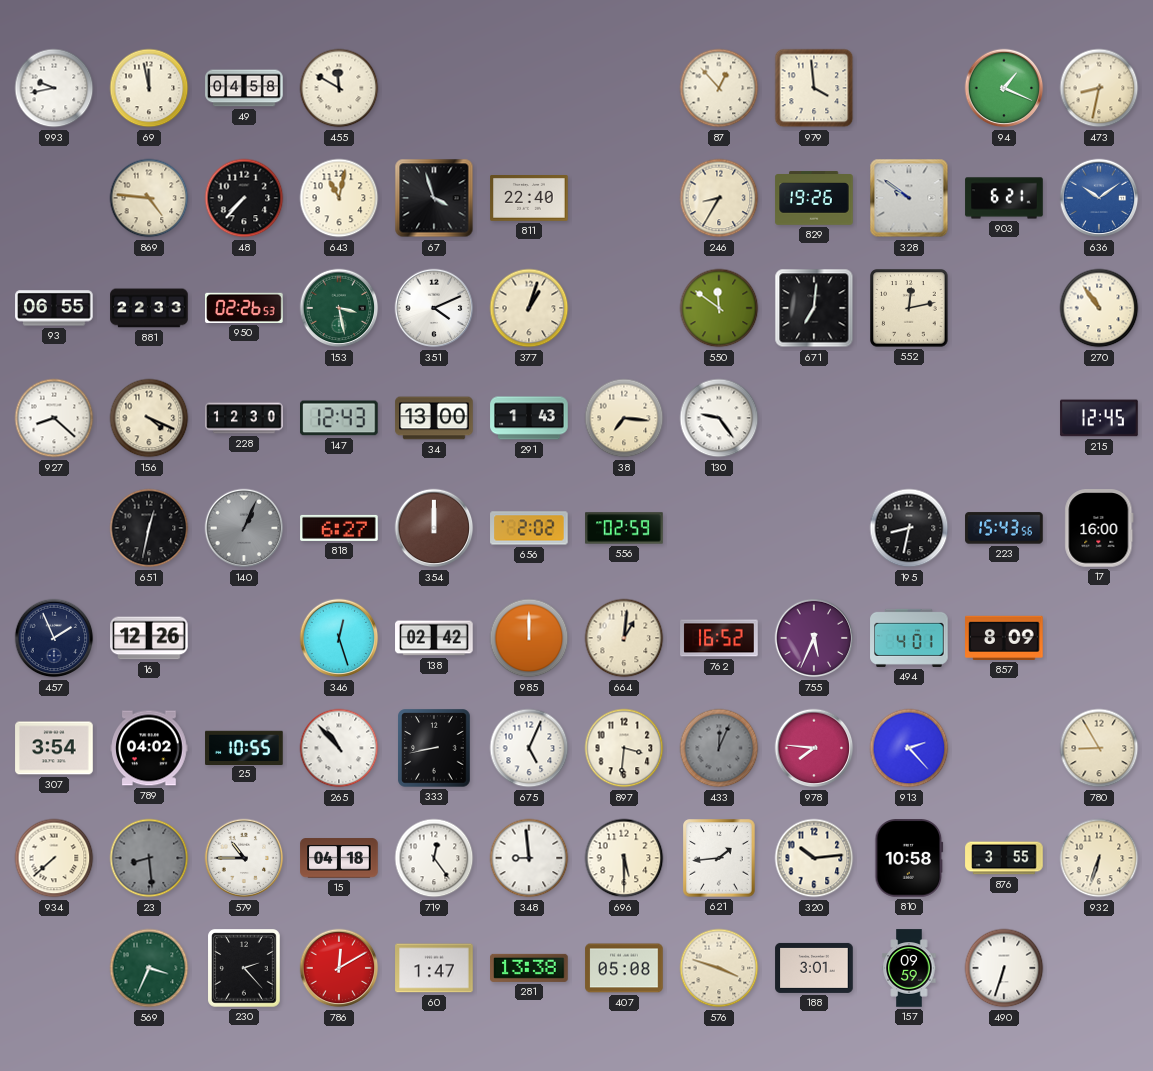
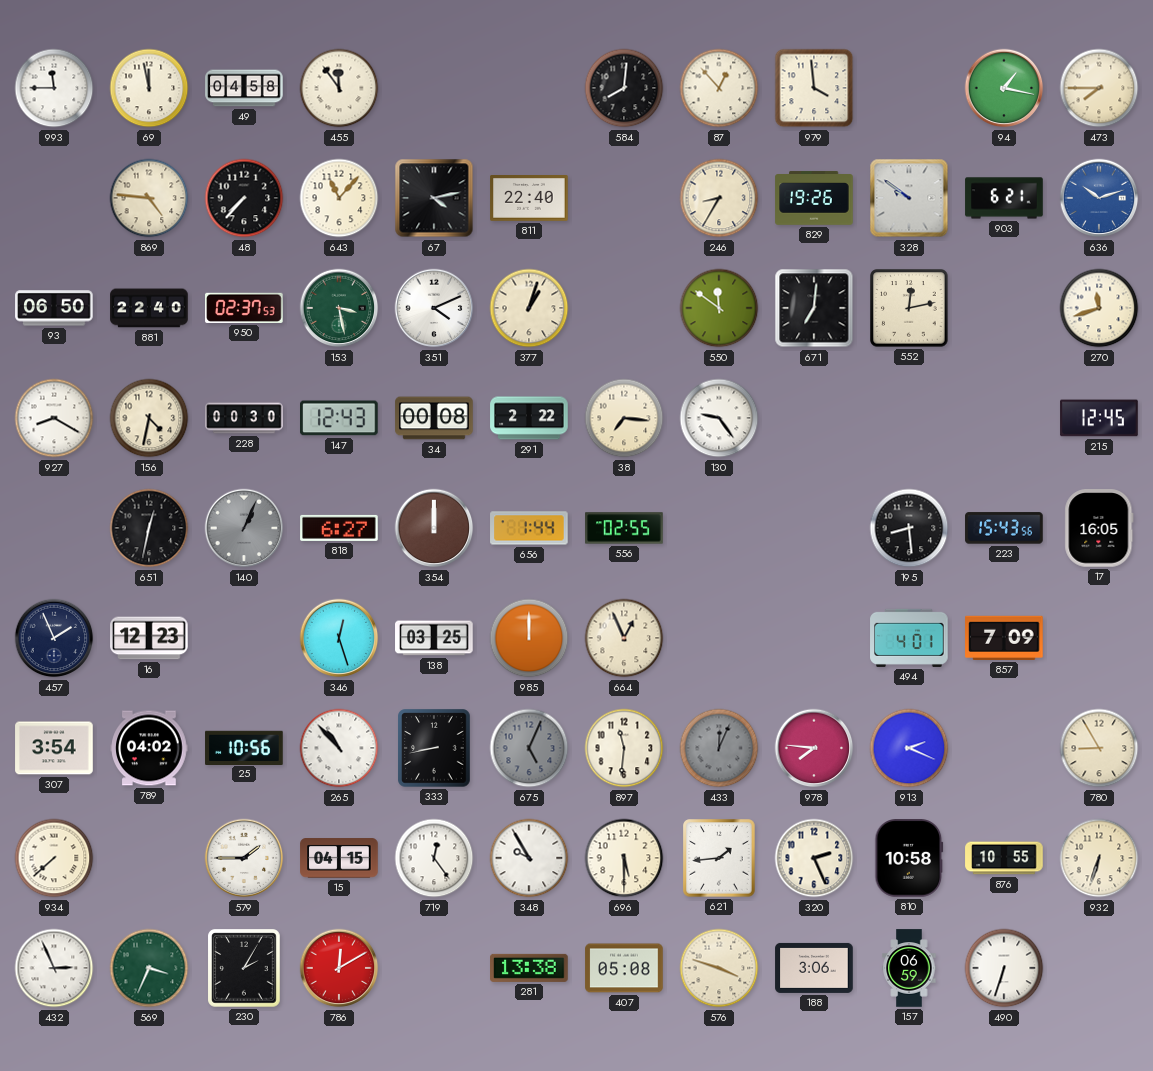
993: 9:43 -> 11:45 (54, 88)
455: 11:50 -> 11:54 (339, 88)
584: none -> 8:01 (624, 88)
94: 1:19 -> 1:17 (1004, 88)
473: 8:32 -> 7:45 (1099, 88)
643: 11:02 -> 11:07 (339, 198)
67: 3:57 -> 4:13 (434, 198)
636: 10:09 -> 10:12 (1099, 198)
93: 06:55 -> 06:50 (54, 308)
881: 22:33 -> 22:40 (149, 308)
950: 02:26 -> 02:37 (244, 308)
270: 10:54 -> 11:42 (1099, 308)
927: 8:22 -> 8:20 (54, 418)
156: 4:19 -> 4:32 (149, 418)
228: 12:30 -> 00:30 (244, 418)
34: 13:00 -> 00:08 (434, 418)
291: 1:43 -> 2:22 (529, 418)
656: 2:02 -> 1:44 (529, 528)
556: 02:59 -> 02:55 (624, 528)
195: 8:32 -> 8:29 (909, 528)
17: 16:00 -> 16:05 (1099, 528)
16: 12:26 -> 12:23 (149, 638)
138: 02:42 -> 03:25 (434, 638)
664: 1:01 -> 12:56 (624, 638)
762: 16:52 -> none (719, 638)
755: 5:34 -> none (814, 638)
857: 8:09 -> 7:09 (1004, 638)
25: 10:55 -> 10:56 (244, 747)
675 dial: white -> grey (529, 748)
897: 3:31 -> 11:31 (624, 748)
913: 2:23 -> 2:19 (909, 748)
23: 8:29 -> none (149, 858)
579: 10:45 -> 1:45 (244, 858)
15: 04:18 -> 04:15 (339, 858)
348: 8:59 -> 9:55 (529, 858)
320: 10:14 -> 2:26 (814, 858)
876: 3:55 -> 10:55 (1004, 858)
432: none -> 2:56 (54, 968)
230: 2:23 -> 2:05 (244, 968)
60: 1:47 -> none (434, 968)
188: 3:01 -> 3:06 (814, 968)
157: 09:59 -> 06:59 (909, 968)
